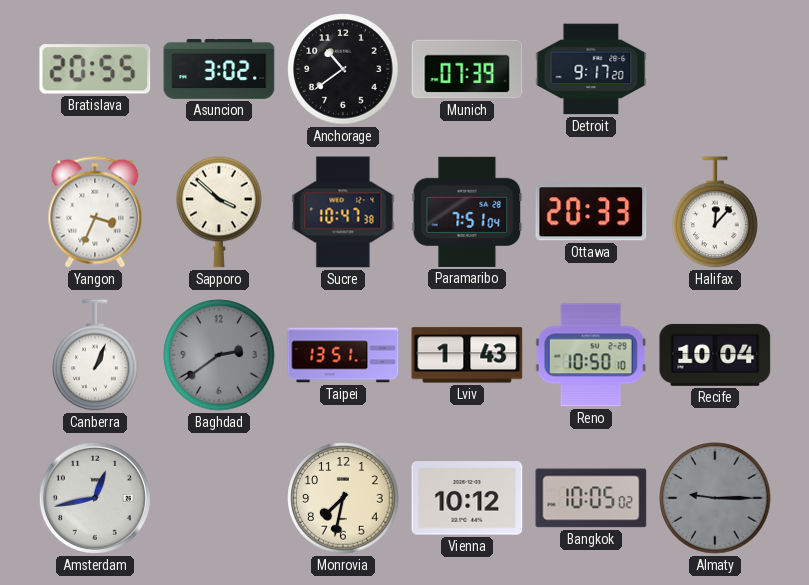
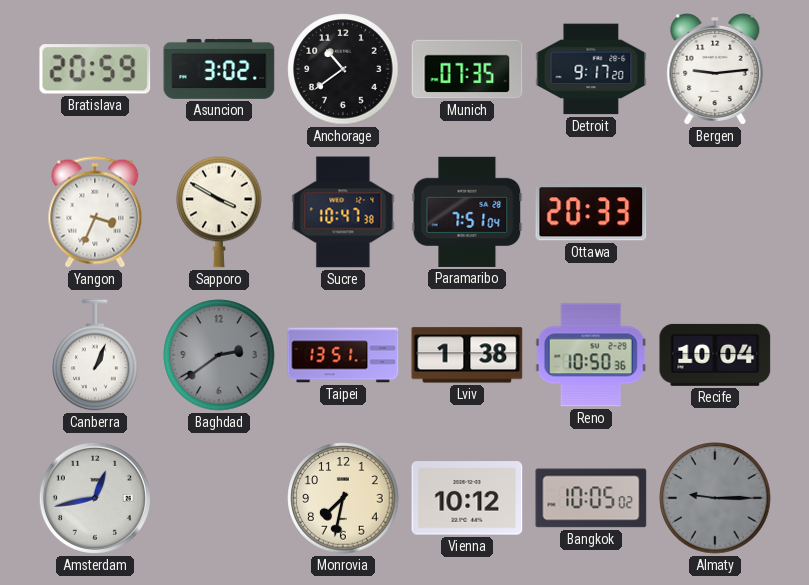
Bratislava: 20:55 -> 20:59 (95, 69)
Munich: 07:39 -> 07:35 (467, 69)
Bergen: none -> 9:14 (715, 70)
Sapporo: 3:52 -> 3:50 (219, 212)
Halifax: 12:07 -> none (715, 213)
Lviv: 1:43 -> 1:38 (467, 355)
Reno: 10:50:10 -> 10:50:36 (591, 355)
